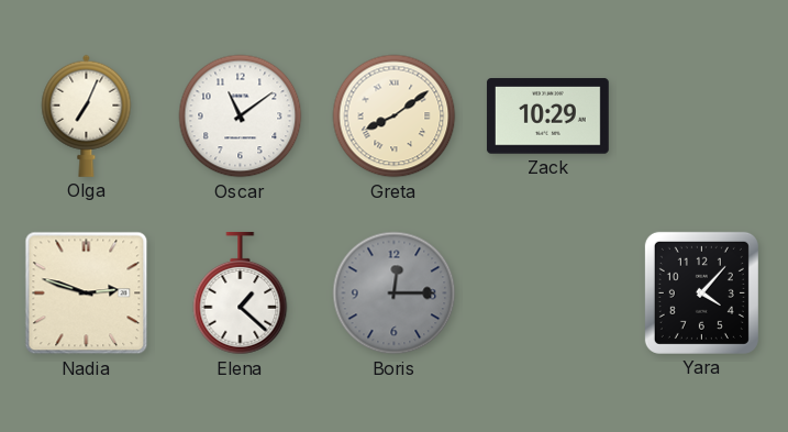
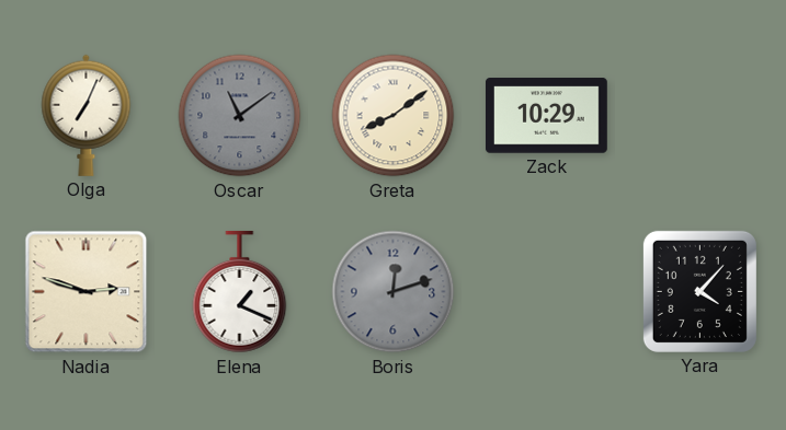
Oscar dial: white -> grey (240, 116)
Elena: 1:22 -> 1:19 (240, 292)
Boris: 12:15 -> 12:12 (394, 292)
